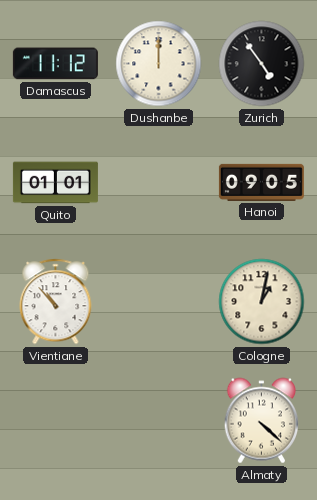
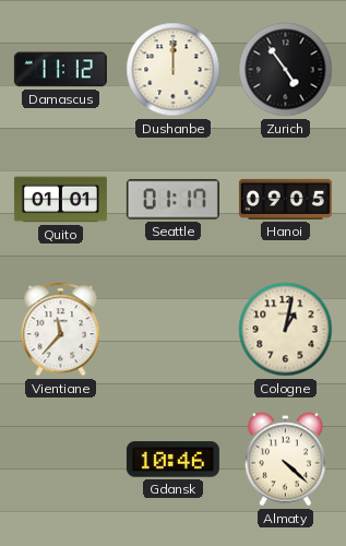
Seattle: none -> 01:17 (172, 200)
Vientiane: 10:53 -> 11:37 (61, 330)
Gdansk: none -> 10:46 (172, 460)
